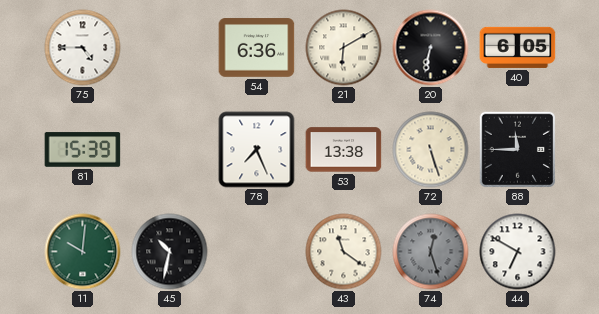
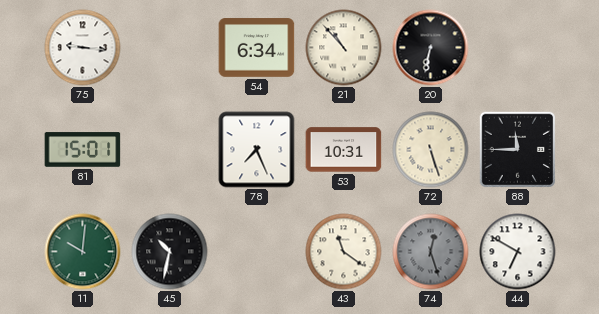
75: 4:45 -> 9:16 (83, 48)
54: 6:36 -> 6:34 (257, 48)
21: 6:10 -> 10:53 (344, 48)
40: 6:05 -> none (518, 47)
81: 15:39 -> 15:01 (83, 150)
53: 13:38 -> 10:31 (344, 150)
